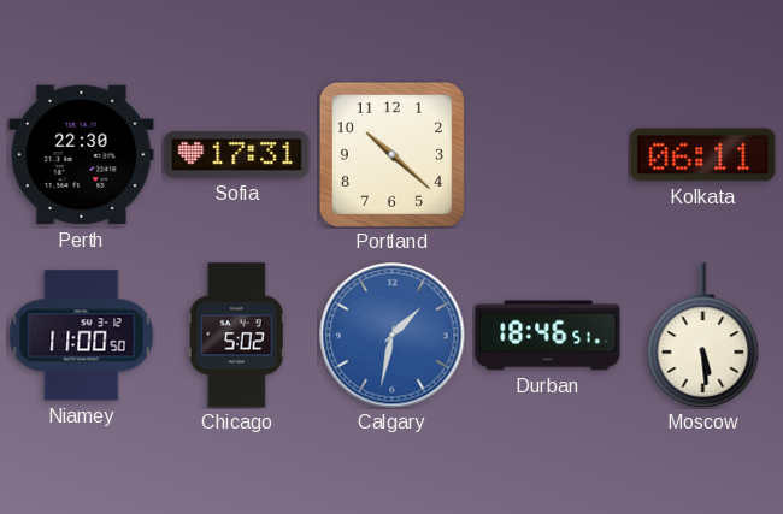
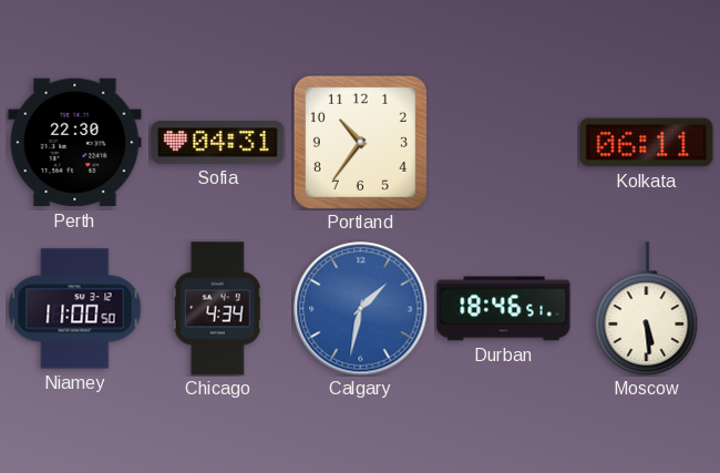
Sofia: 17:31 -> 04:31 (218, 143)
Portland: 10:22 -> 10:36 (360, 142)
Chicago: 5:02 -> 4:34 (217, 309)
